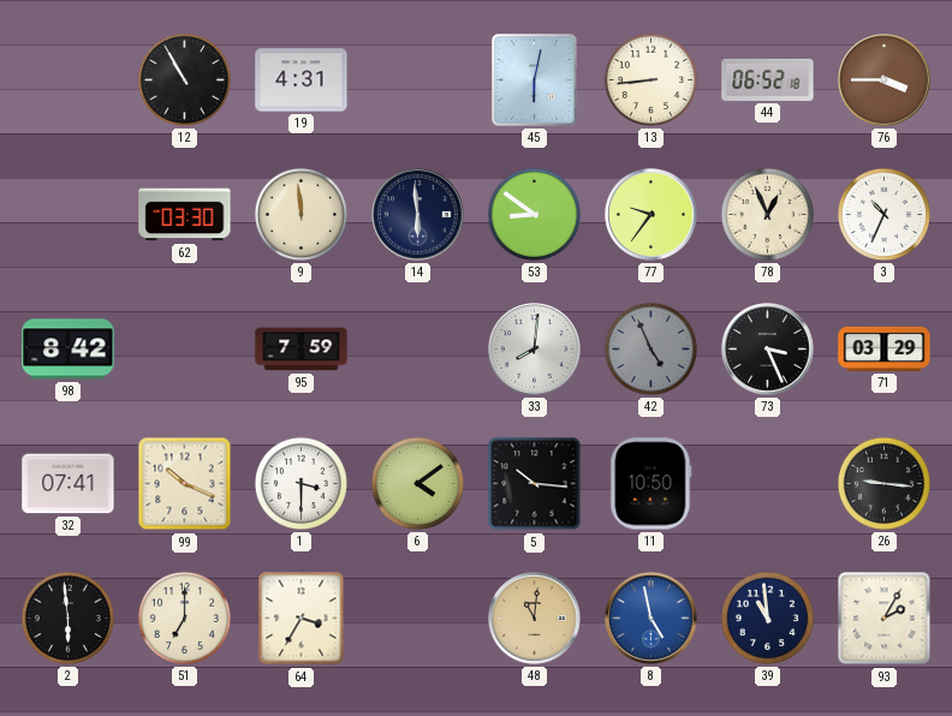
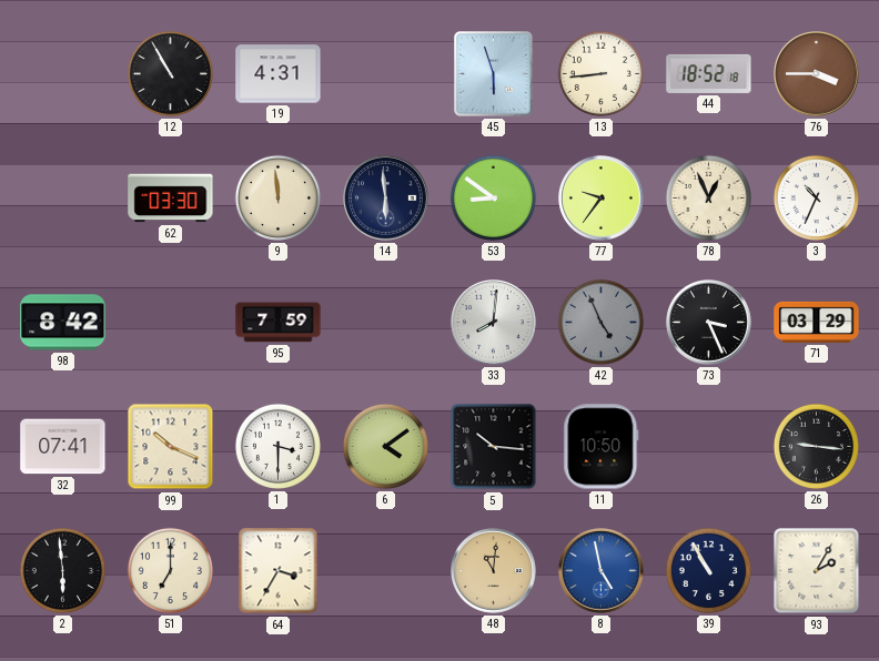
45: 6:02 -> 5:57 (494, 74)
44: 06:52 -> 18:52 (709, 73)
39: 10:59 -> 10:55 (708, 570)
